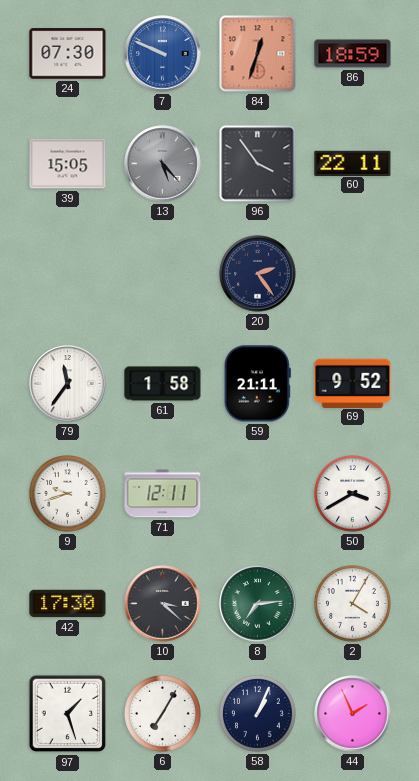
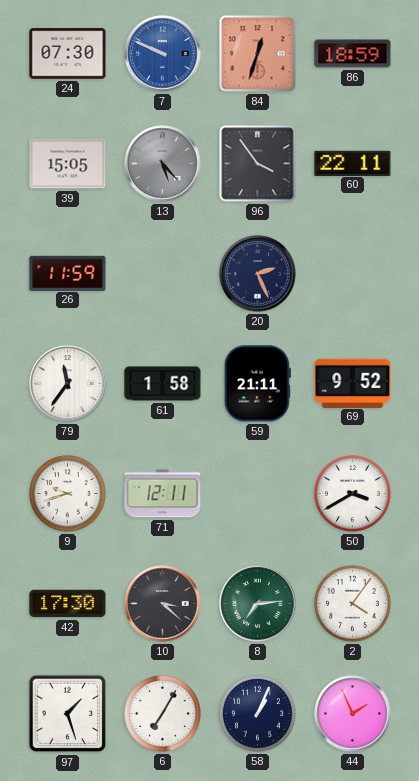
26: none -> 11:59 (68, 273)
20: 2:24 -> 2:26 (258, 274)
2: 4:05 -> 4:06 (353, 604)
